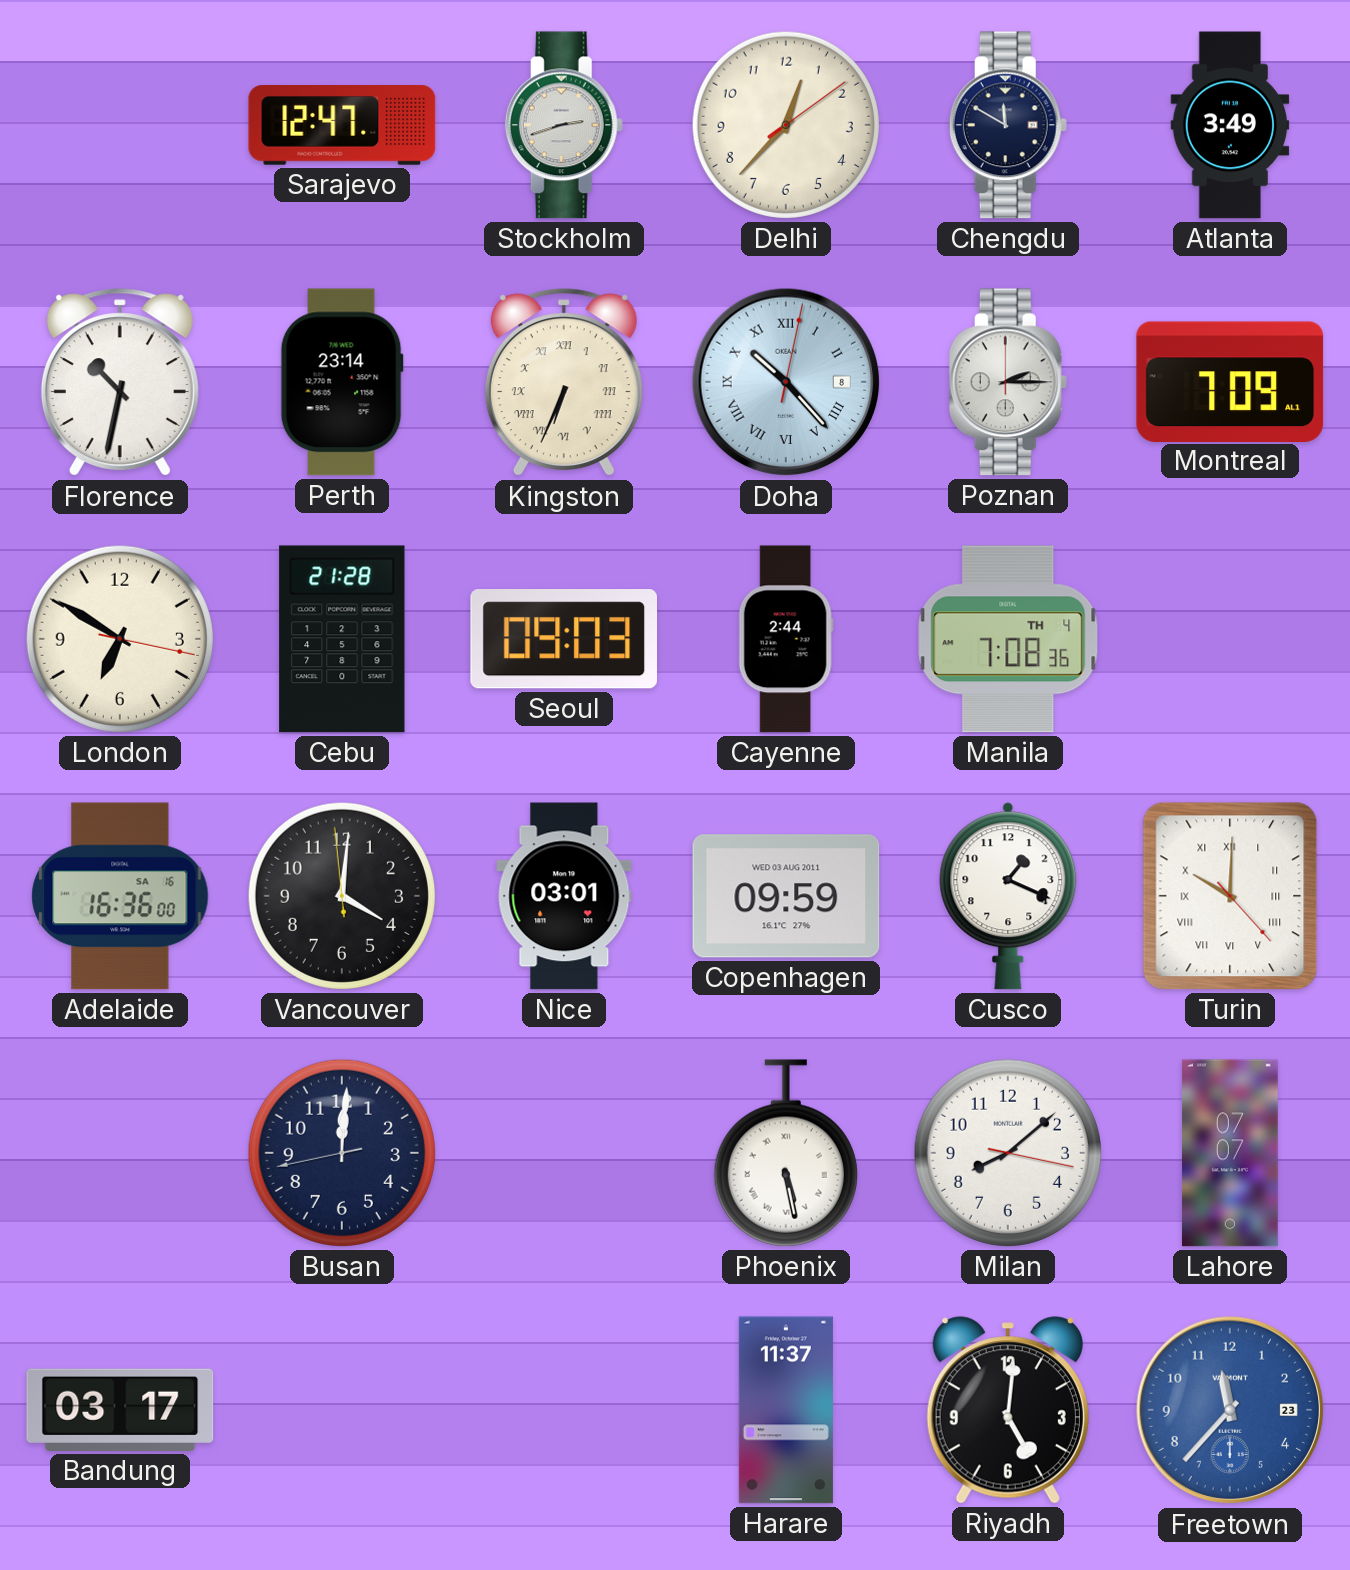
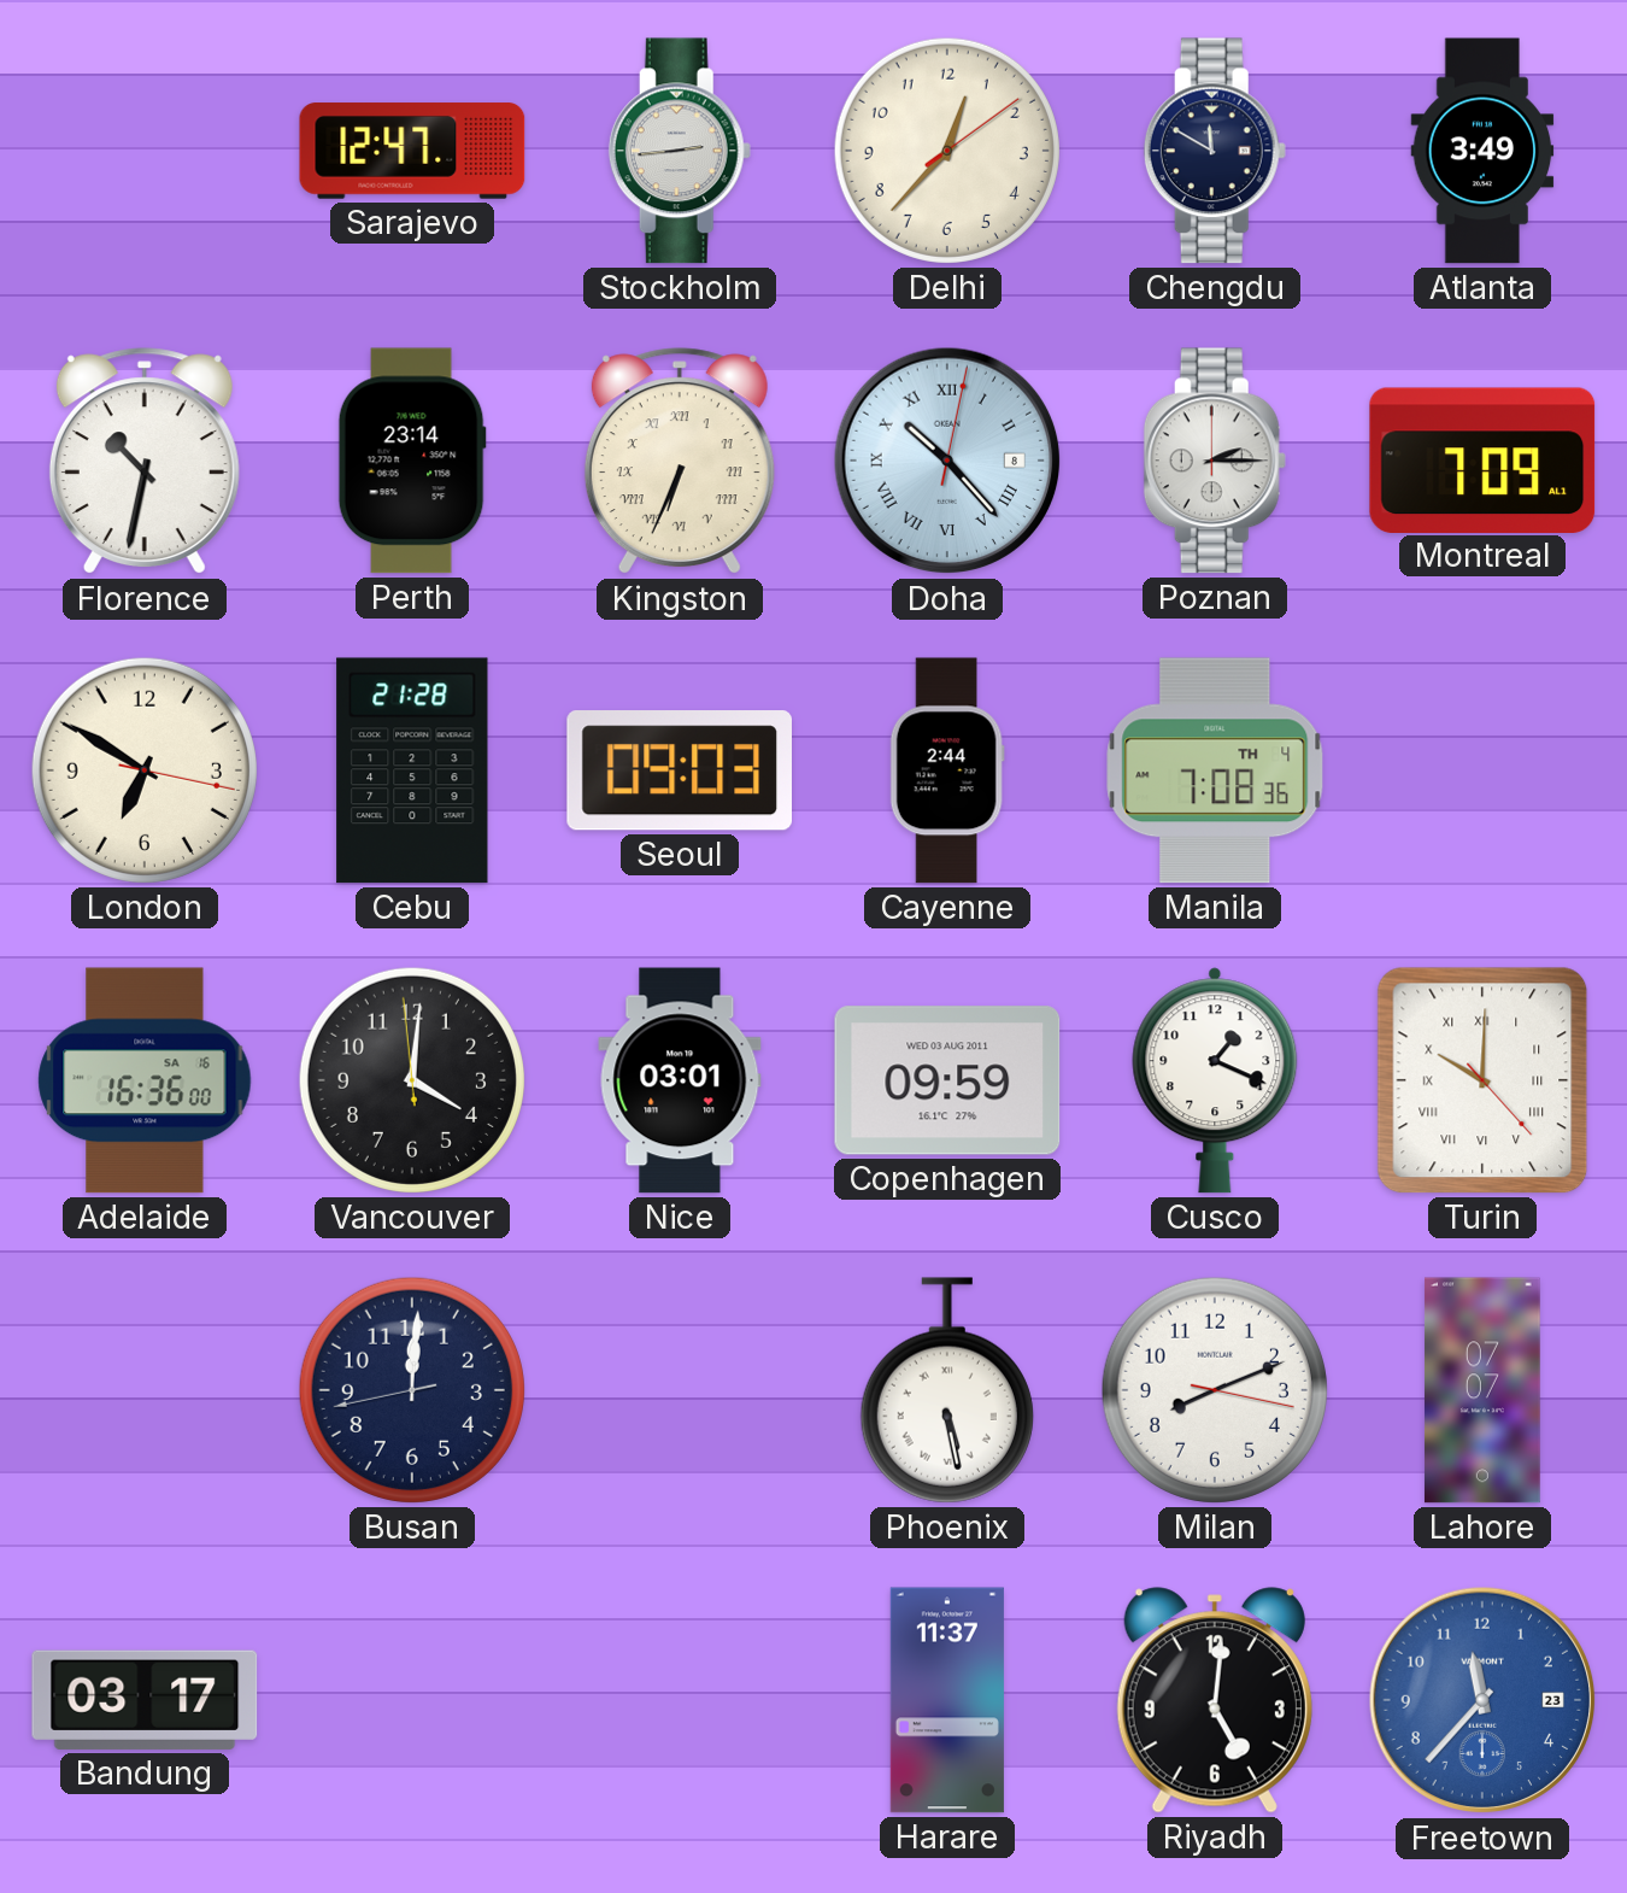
Stockholm: 2:42 -> 2:44 (680, 151)
Milan: 8:08 -> 8:11 (1215, 1390)
